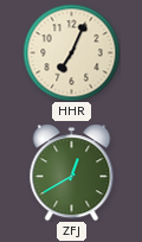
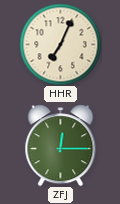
ZFJ: 12:40 -> 12:15 (61, 145)
